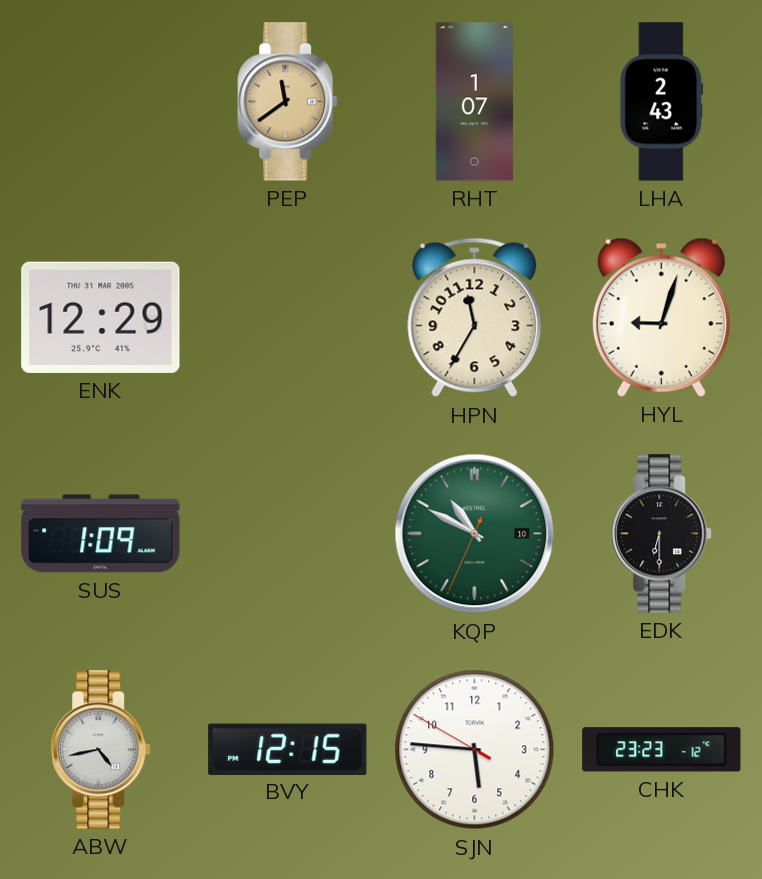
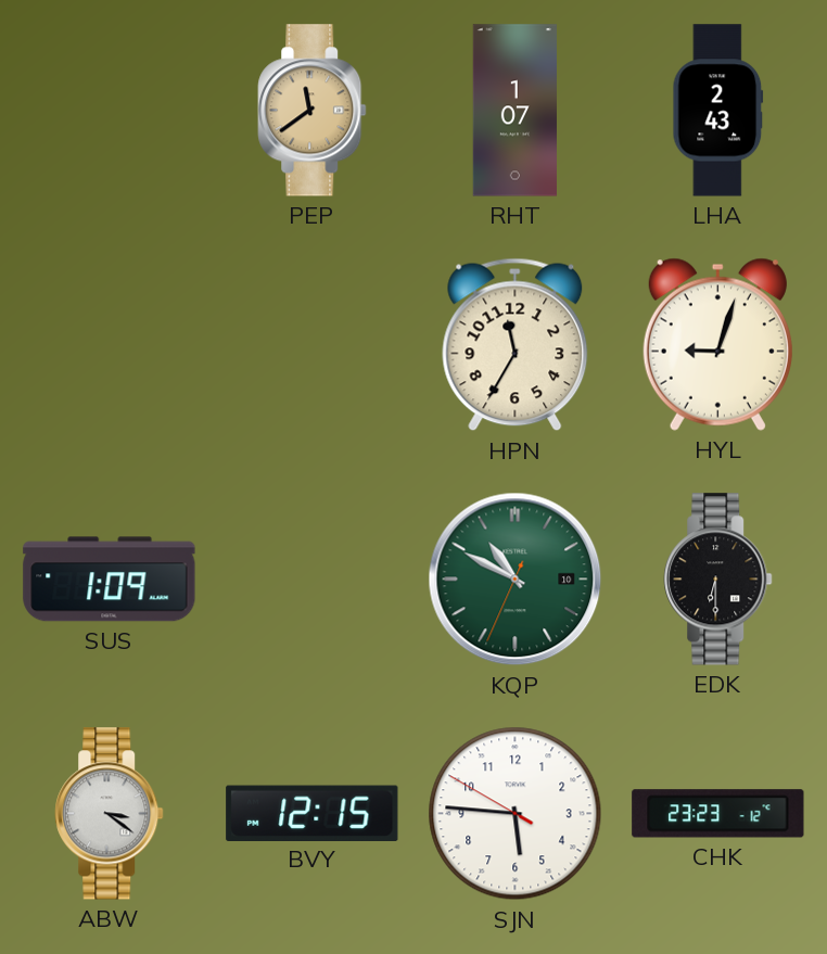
ENK: 12:29 -> none (101, 317)
ABW: 4:43 -> 3:21 (110, 814)
